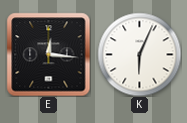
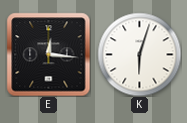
K: 6:04 -> 6:03 (139, 54)
